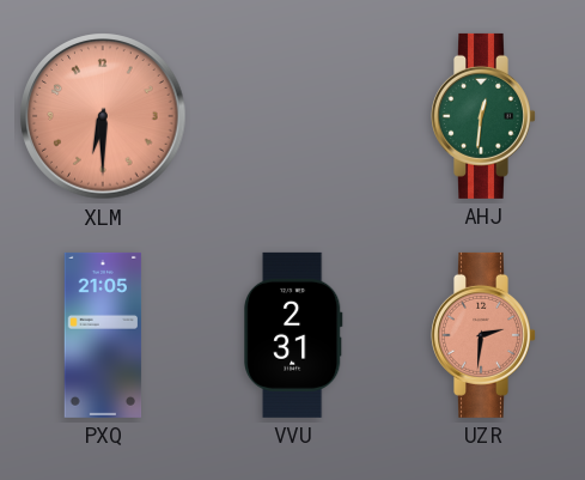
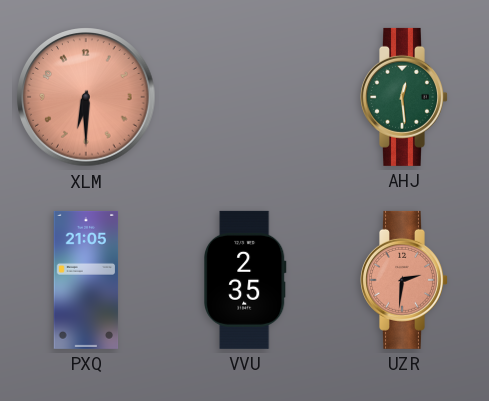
AHJ: 12:31 -> 12:29 (405, 97)
VVU: 2:31 -> 2:35 (246, 280)
